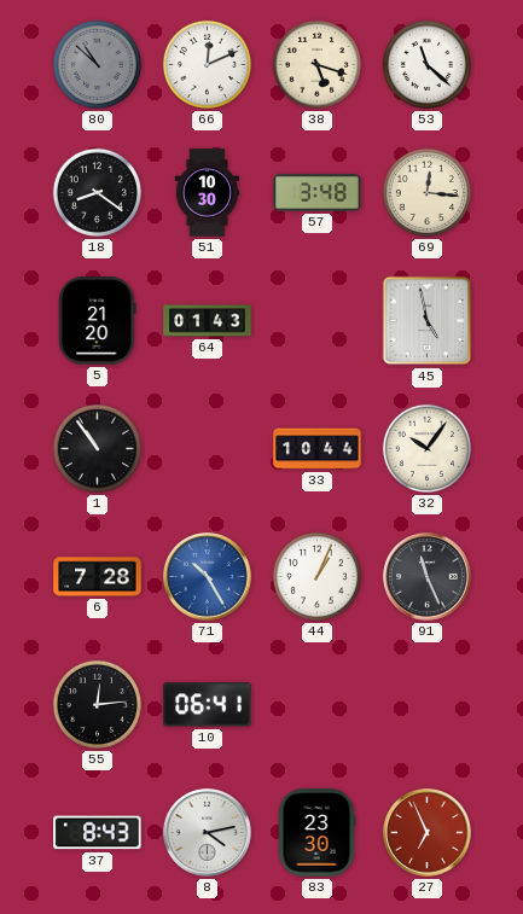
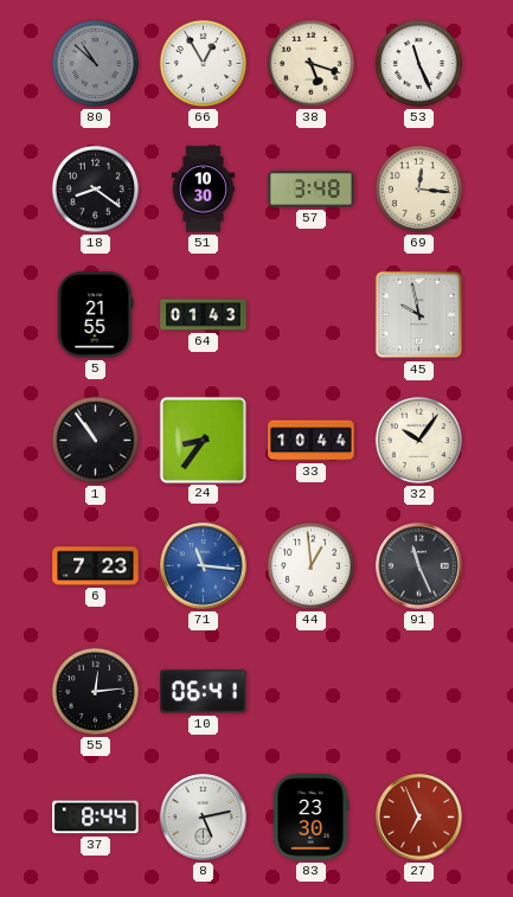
66: 12:11 -> 12:55 (203, 63)
53: 11:22 -> 11:26 (418, 63)
5: 21:20 -> 21:55 (96, 315)
45: 4:58 -> 9:58 (419, 315)
24: none -> 8:36 (203, 440)
6: 7:28 -> 7:23 (96, 566)
71: 10:25 -> 11:16 (204, 566)
44: 1:04 -> 12:59 (310, 565)
37: 8:43 -> 8:44 (96, 818)
8: 4:13 -> 5:13 (204, 818)
